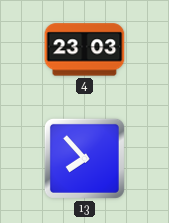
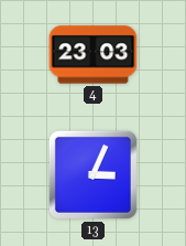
13: 7:53 -> 3:04 (92, 174)
